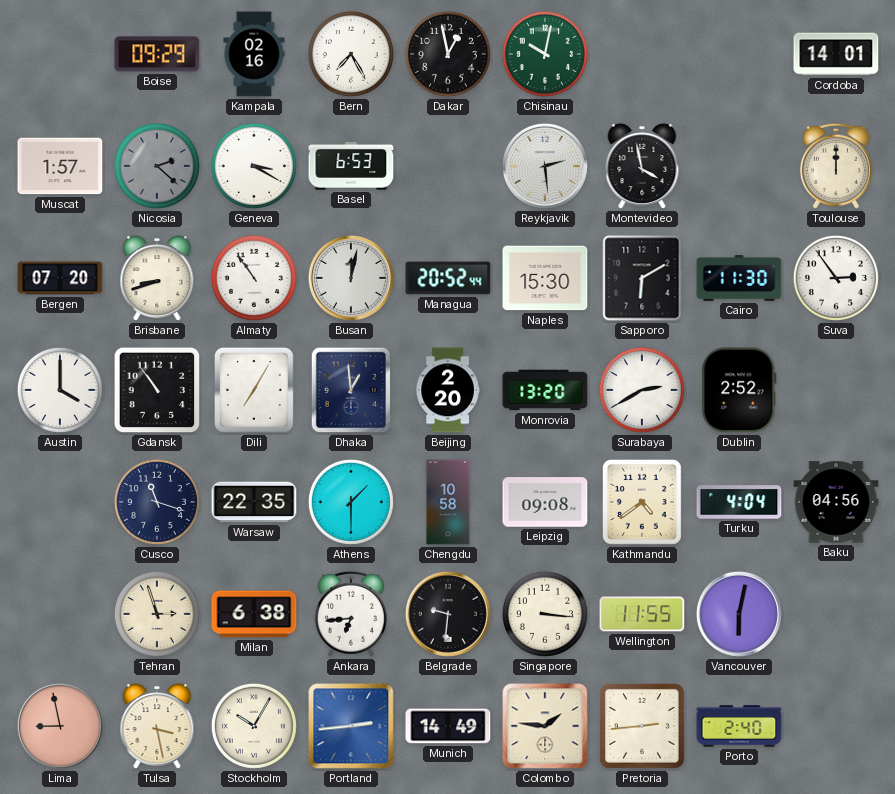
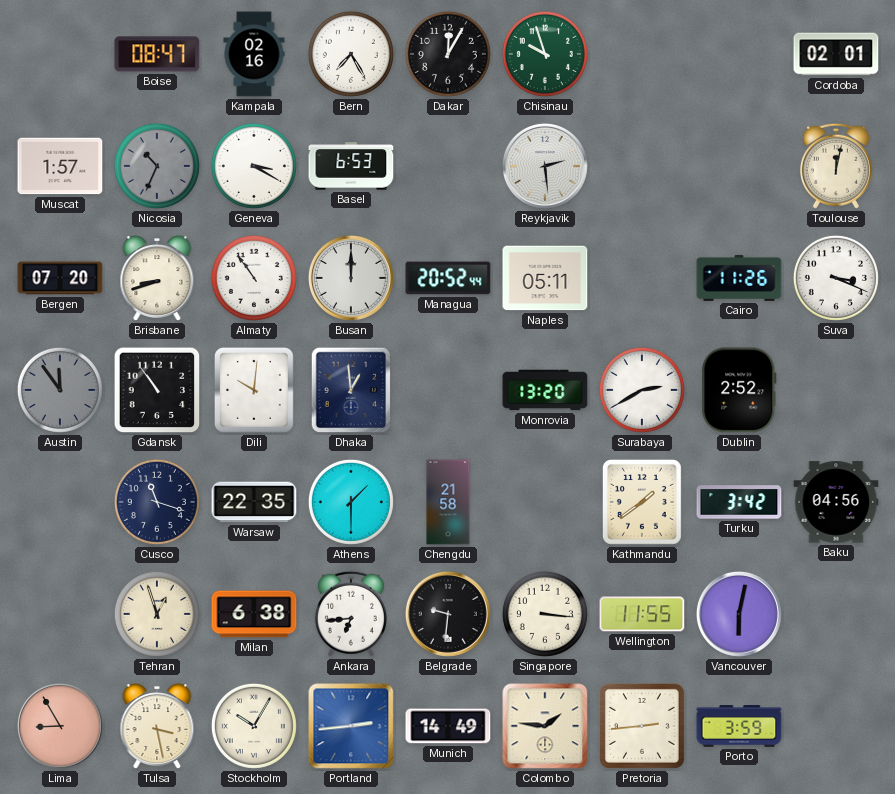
Boise: 09:29 -> 08:47 (157, 54)
Dakar: 12:58 -> 12:05 (448, 54)
Chisinau: 10:02 -> 9:57 (545, 54)
Cordoba: 14:01 -> 02:01 (836, 54)
Nicosia: 2:22 -> 10:34 (157, 166)
Montevideo: 3:58 -> none (642, 167)
Toulouse: 12:00 -> 12:02 (836, 166)
Busan: 12:02 -> 12:00 (351, 278)
Naples: 15:30 -> 05:11 (545, 278)
Sapporo: 6:10 -> none (642, 278)
Cairo: 11:30 -> 11:26 (739, 278)
Suva: 2:54 -> 3:19 (836, 278)
Austin: 4:00 -> 11:54 (60, 390)
Austin dial: white -> grey (60, 390)
Dili: 7:05 -> 10:01 (254, 390)
Beijing: 2:20 -> none (448, 390)
Chengdu: 10:58 -> 21:58 (448, 502)
Leipzig: 09:08 -> none (545, 502)
Kathmandu: 4:39 -> 1:39 (642, 502)
Turku: 4:04 -> 3:42 (739, 502)
Tehran: 2:57 -> 12:57 (157, 614)
Lima: 8:58 -> 8:55 (60, 726)
Porto: 2:40 -> 3:59 (739, 726)
